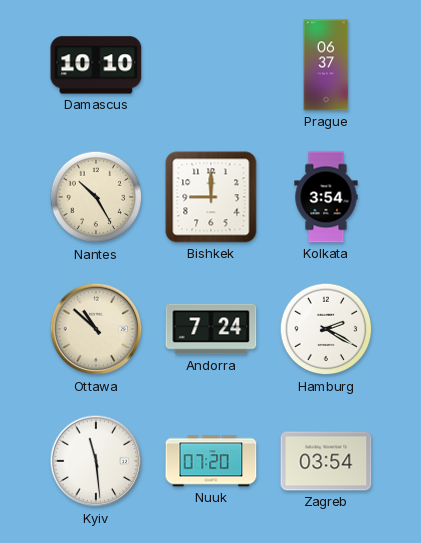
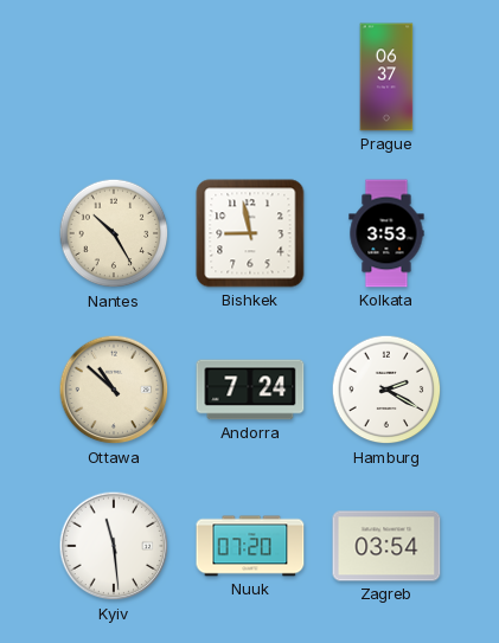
Damascus: 10:10 -> none (96, 65)
Bishkek: 9:00 -> 8:58 (250, 233)
Kolkata: 3:54 -> 3:53 (386, 233)
